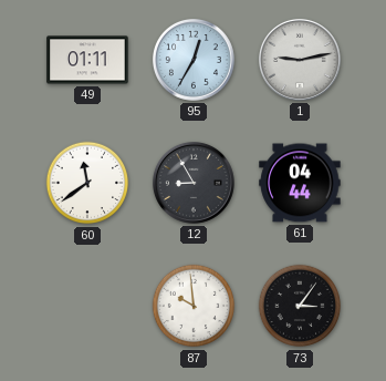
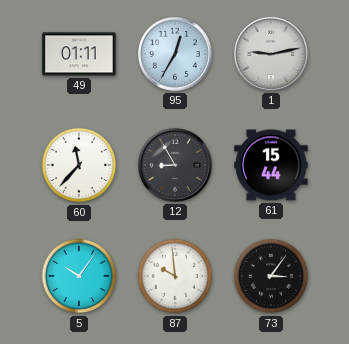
60: 11:39 -> 11:37 (79, 165)
61: 04:44 -> 15:44 (271, 165)
5: none -> 10:06 (79, 276)
